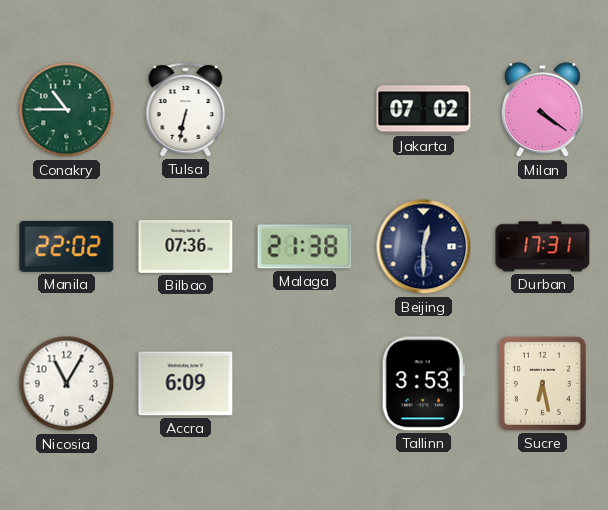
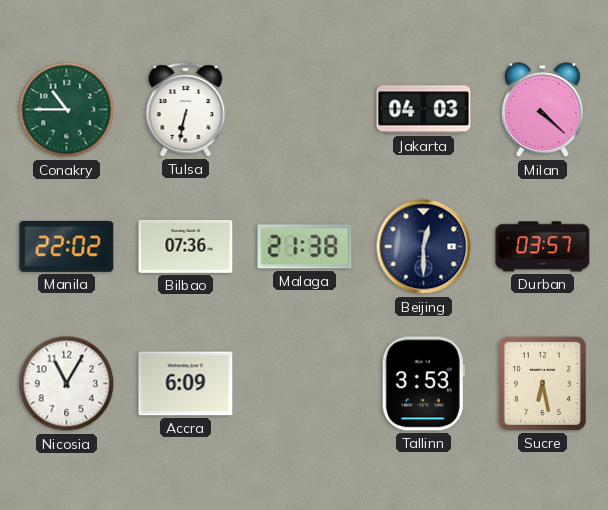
Jakarta: 07:02 -> 04:03 (424, 110)
Milan: 4:21 -> 4:22 (542, 110)
Durban: 17:31 -> 03:57 (543, 247)
